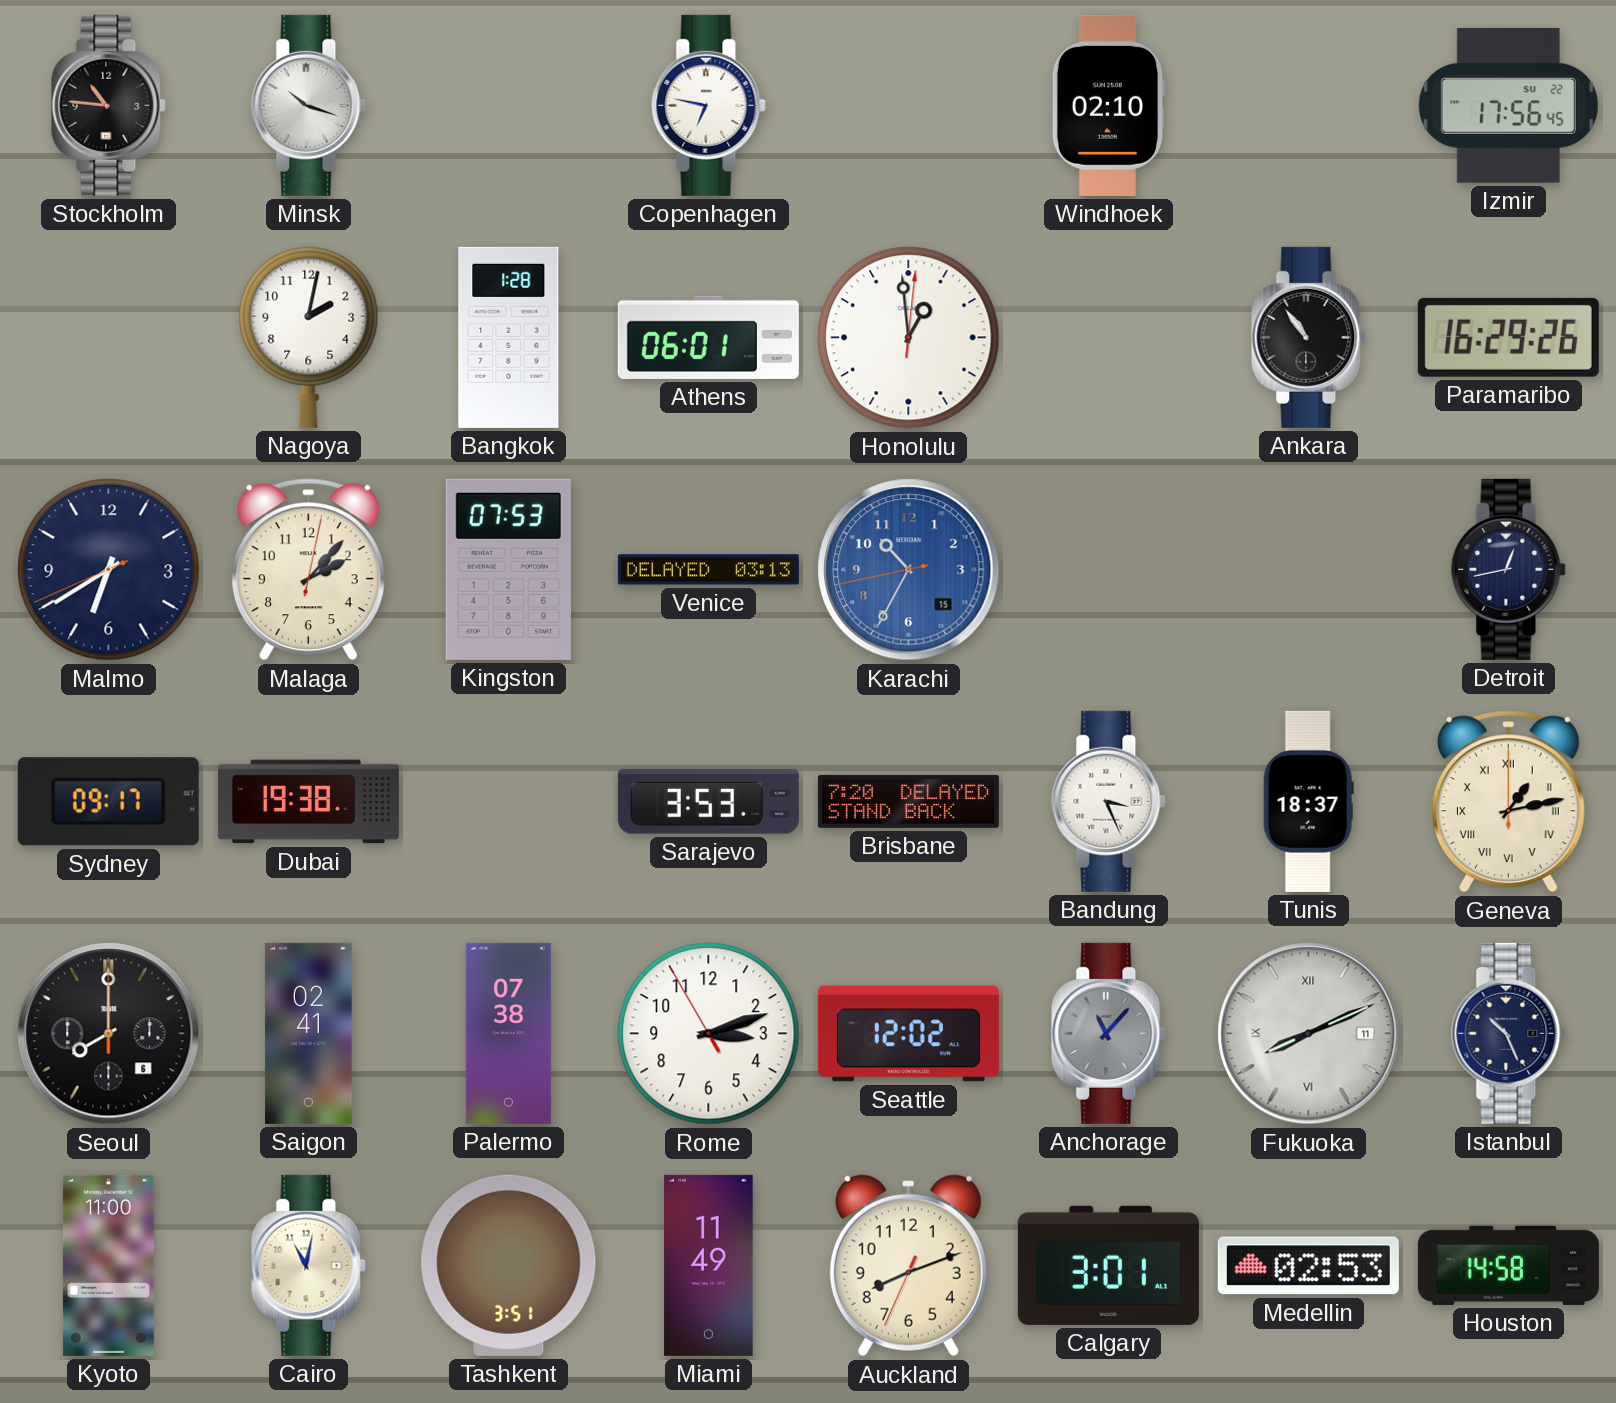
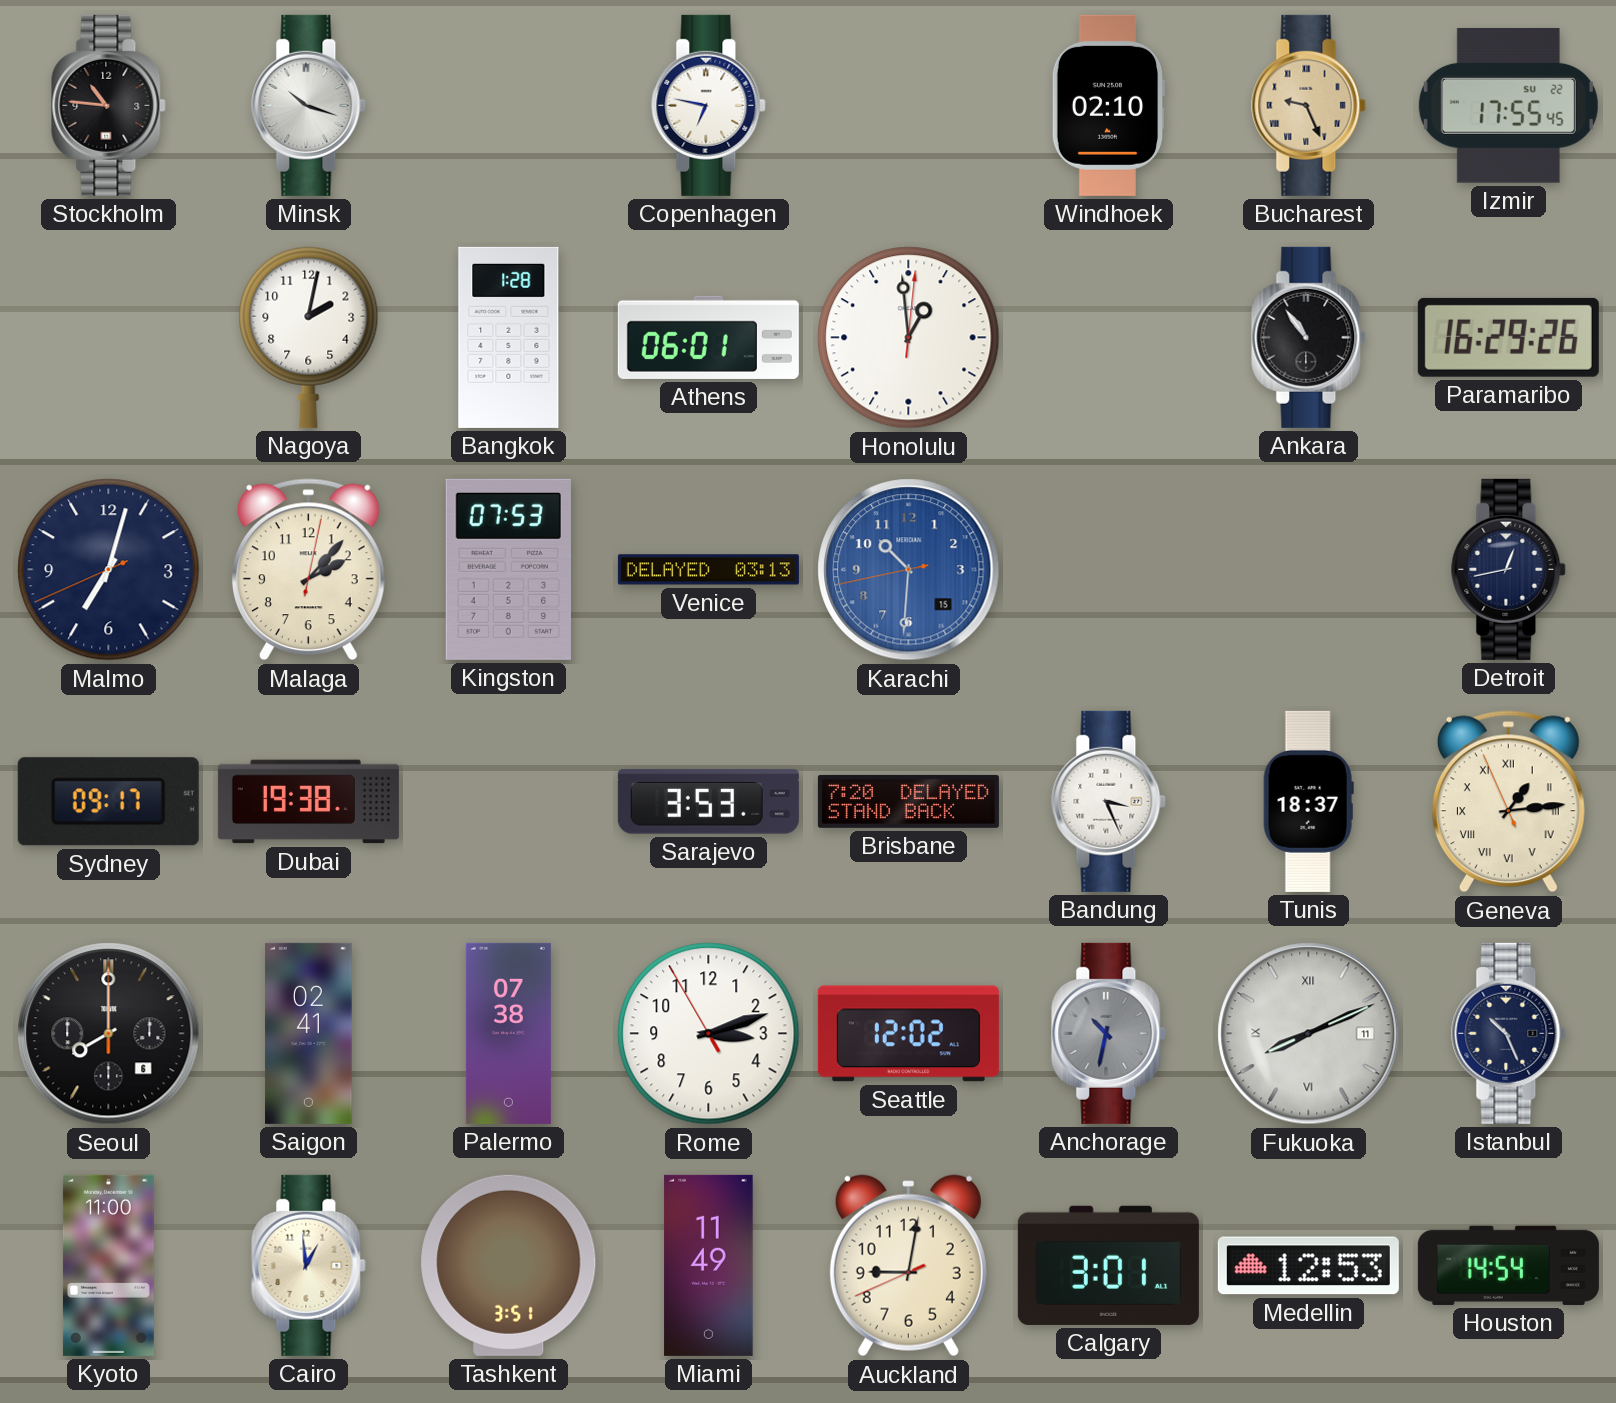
Bucharest: none -> 9:26 (1309, 105)
Izmir: 17:56 -> 17:55 (1508, 105)
Malmo: 6:39 -> 7:02 (109, 570)
Karachi: 10:34 -> 10:30 (909, 570)
Geneva: 1:13:00 -> 1:13:56 (1508, 802)
Anchorage: 11:07 -> 10:32 (1109, 1033)
Cairo: 11:02 -> 12:59 (309, 1265)
Auckland: 8:11 -> 9:01 (908, 1266)
Medellin: 02:53 -> 12:53 (1308, 1266)
Houston: 14:58 -> 14:54 (1508, 1265)
